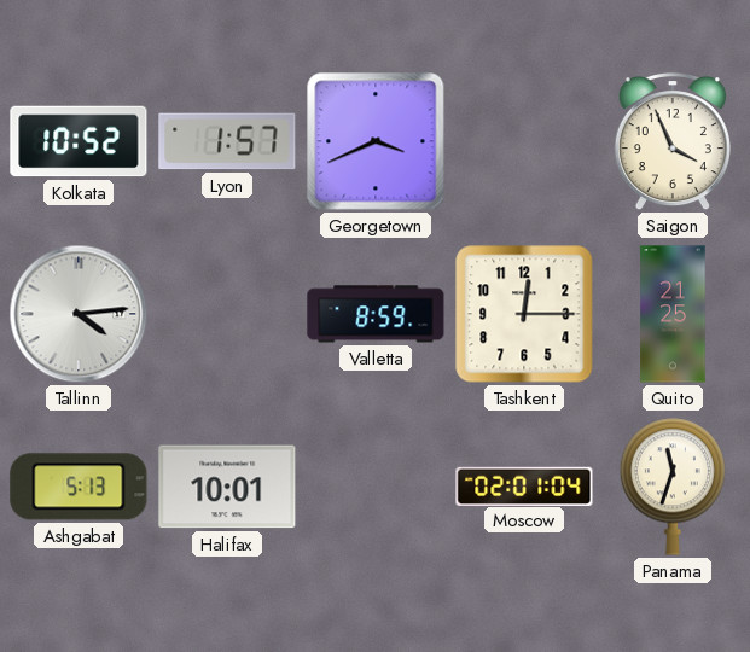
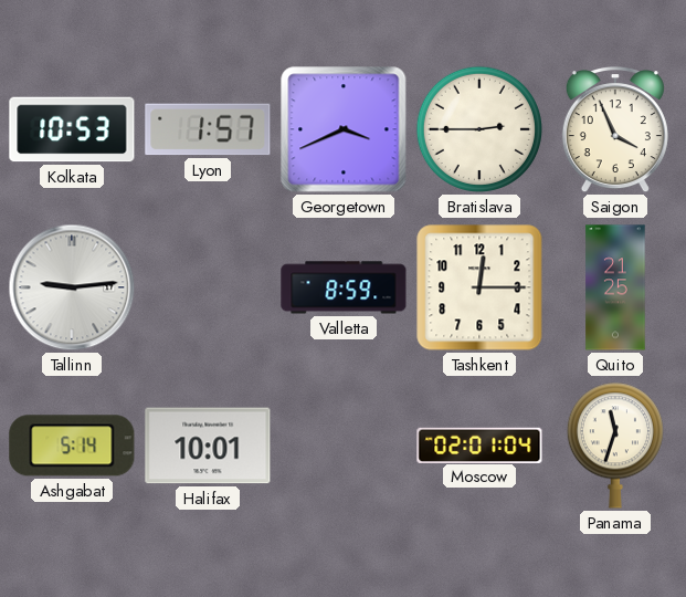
Kolkata: 10:52 -> 10:53 (72, 129)
Bratislava: none -> 2:45 (479, 129)
Tallinn: 4:14 -> 9:14 (72, 287)
Ashgabat: 5:13 -> 5:14 (72, 446)
